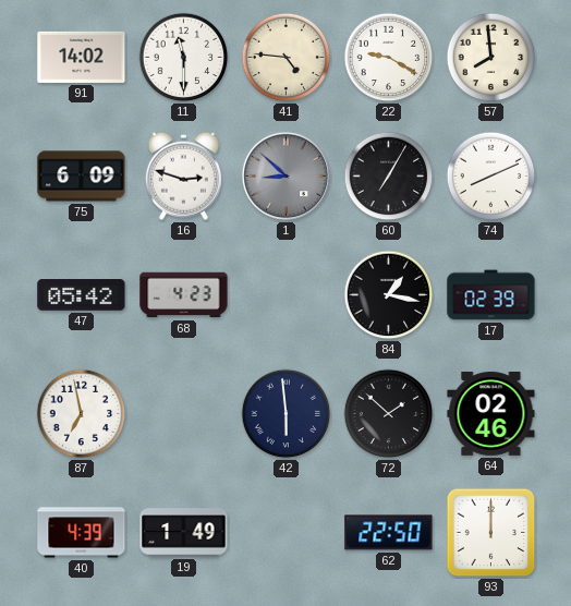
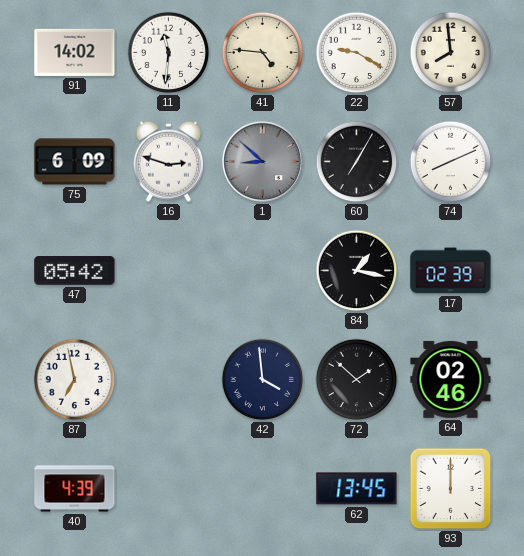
11: 11:30 -> 11:31 (169, 53)
68: 4:23 -> none (184, 295)
42: 5:59 -> 3:59 (263, 380)
19: 1:49 -> none (184, 533)
62: 22:50 -> 13:45 (357, 489)
